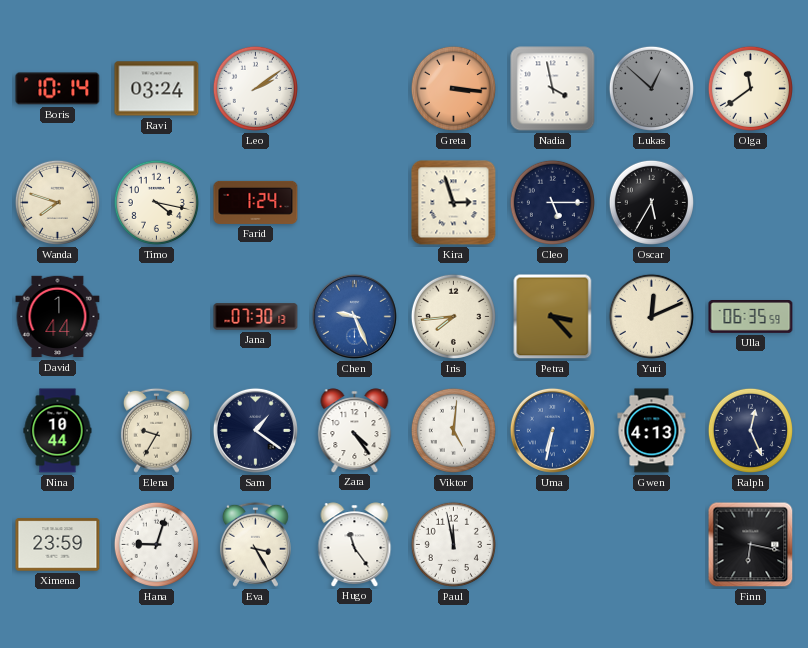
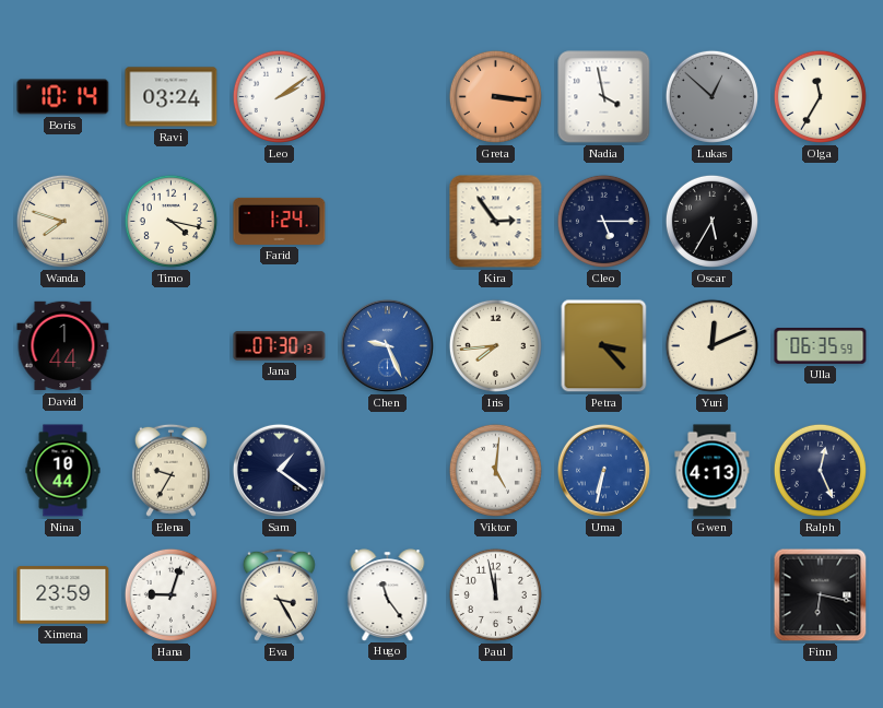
Olga: 11:39 -> 11:35 (820, 96)
Kira: 2:57 -> 2:54 (496, 222)
Zara: 4:24 -> none (355, 430)
